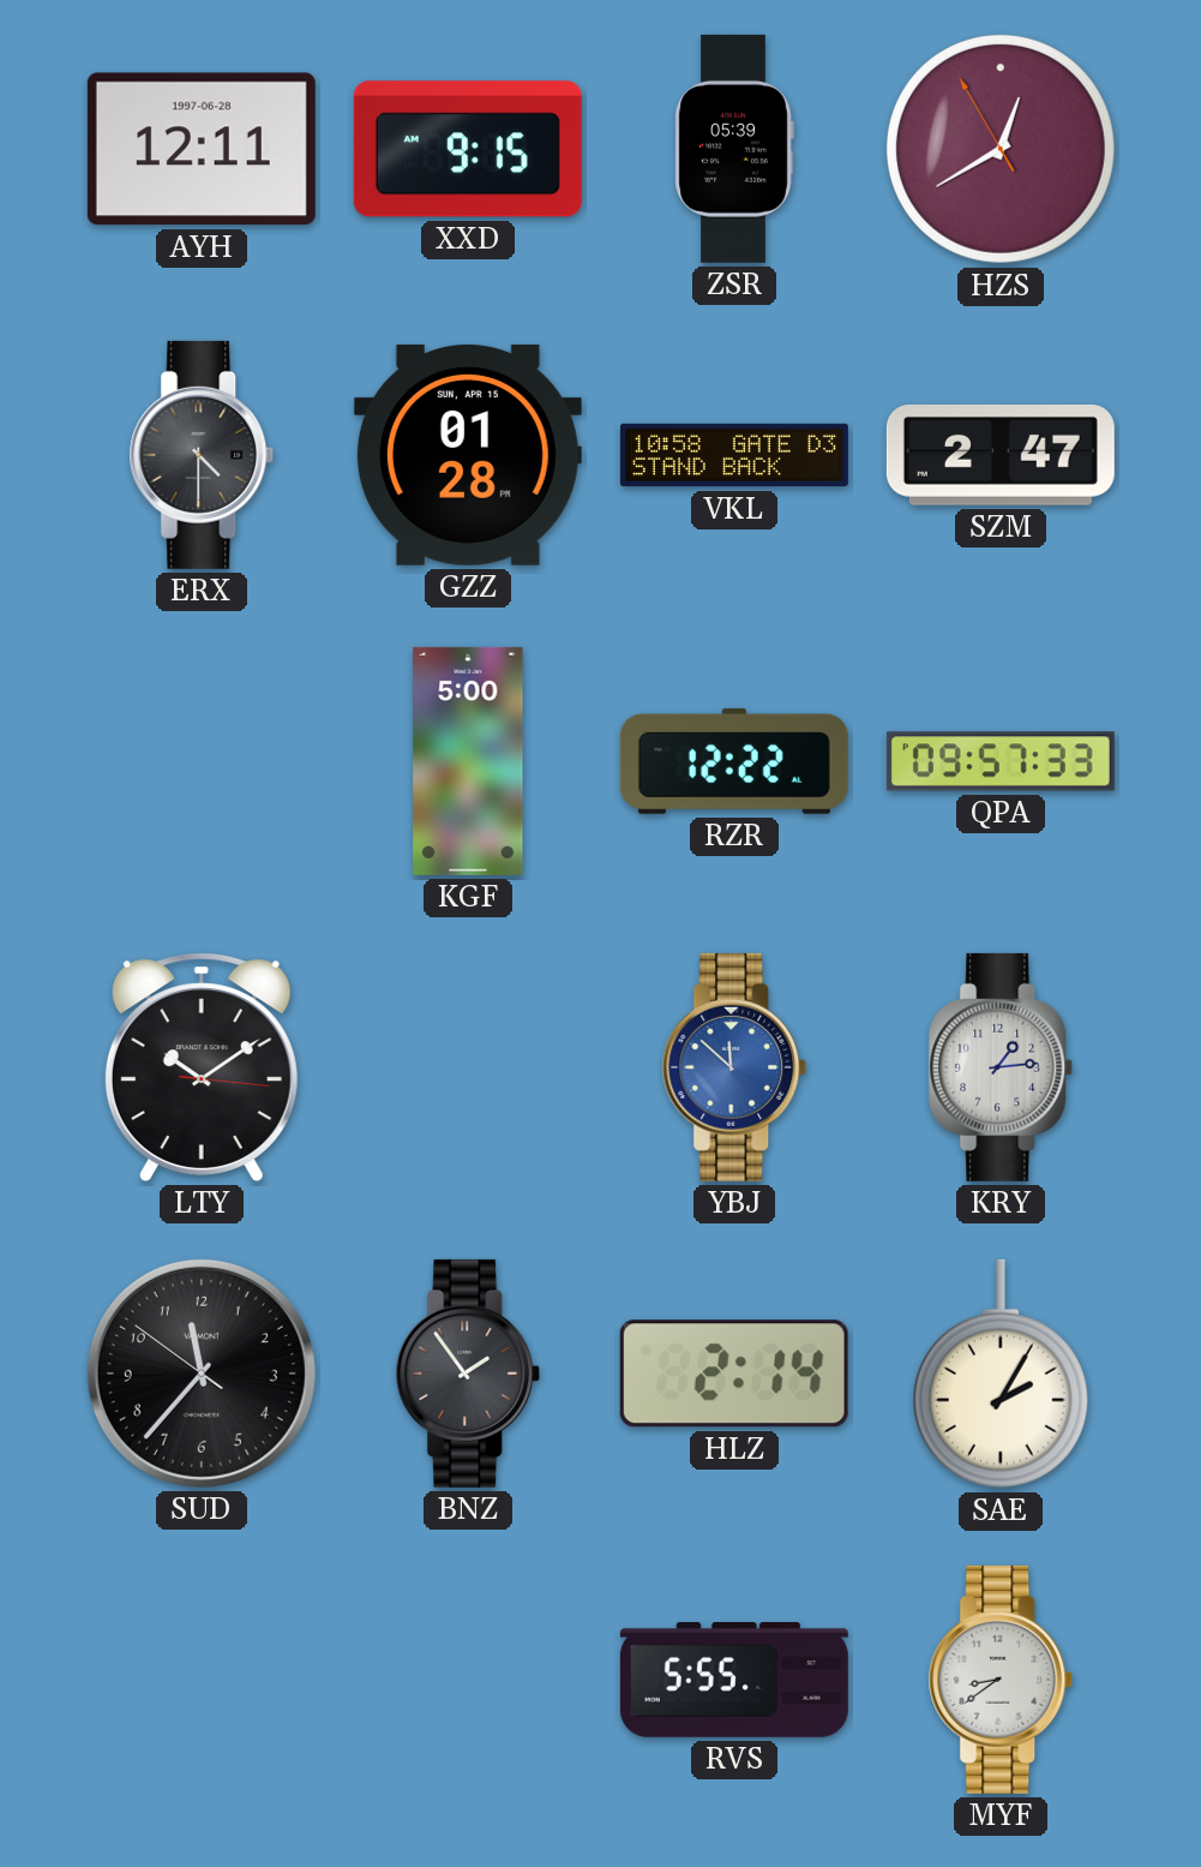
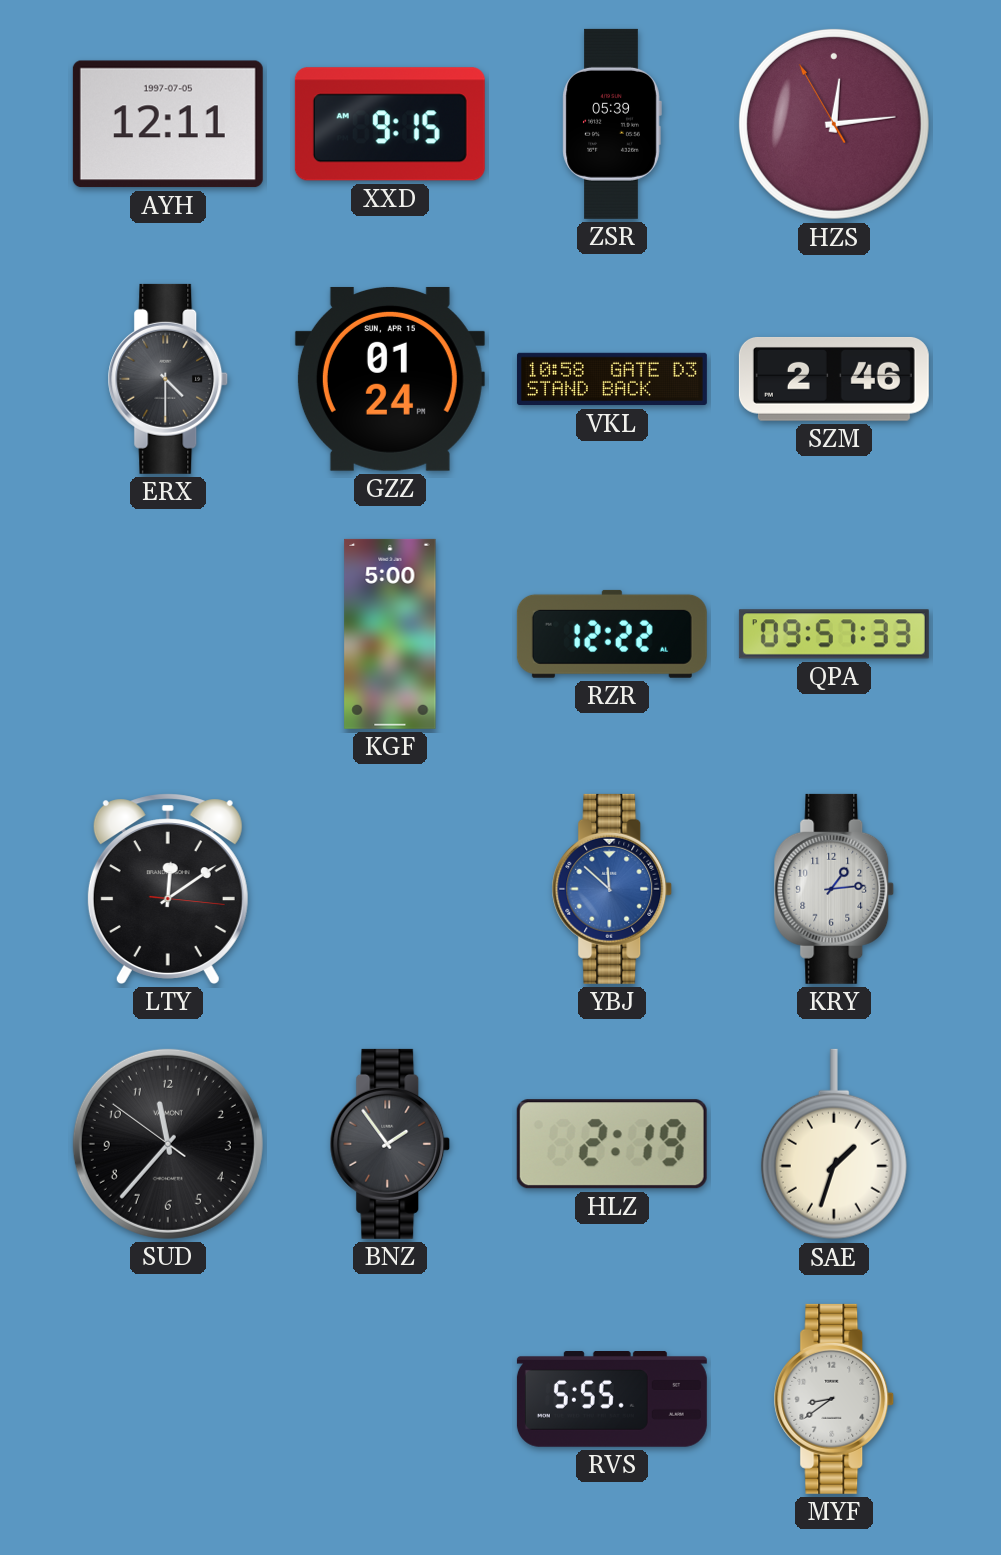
AYH date: 1997-06-28 -> 1997-07-05 (168, 124)
HZS: 12:39 -> 12:13 (834, 124)
GZZ: 01:28 -> 01:24 (390, 379)
SZM: 2:47 -> 2:46 (834, 379)
LTY: 10:09 -> 12:09 (168, 889)
HLZ: 2:14 -> 2:19 (612, 1144)
SAE: 2:05 -> 1:33 (834, 1144)
